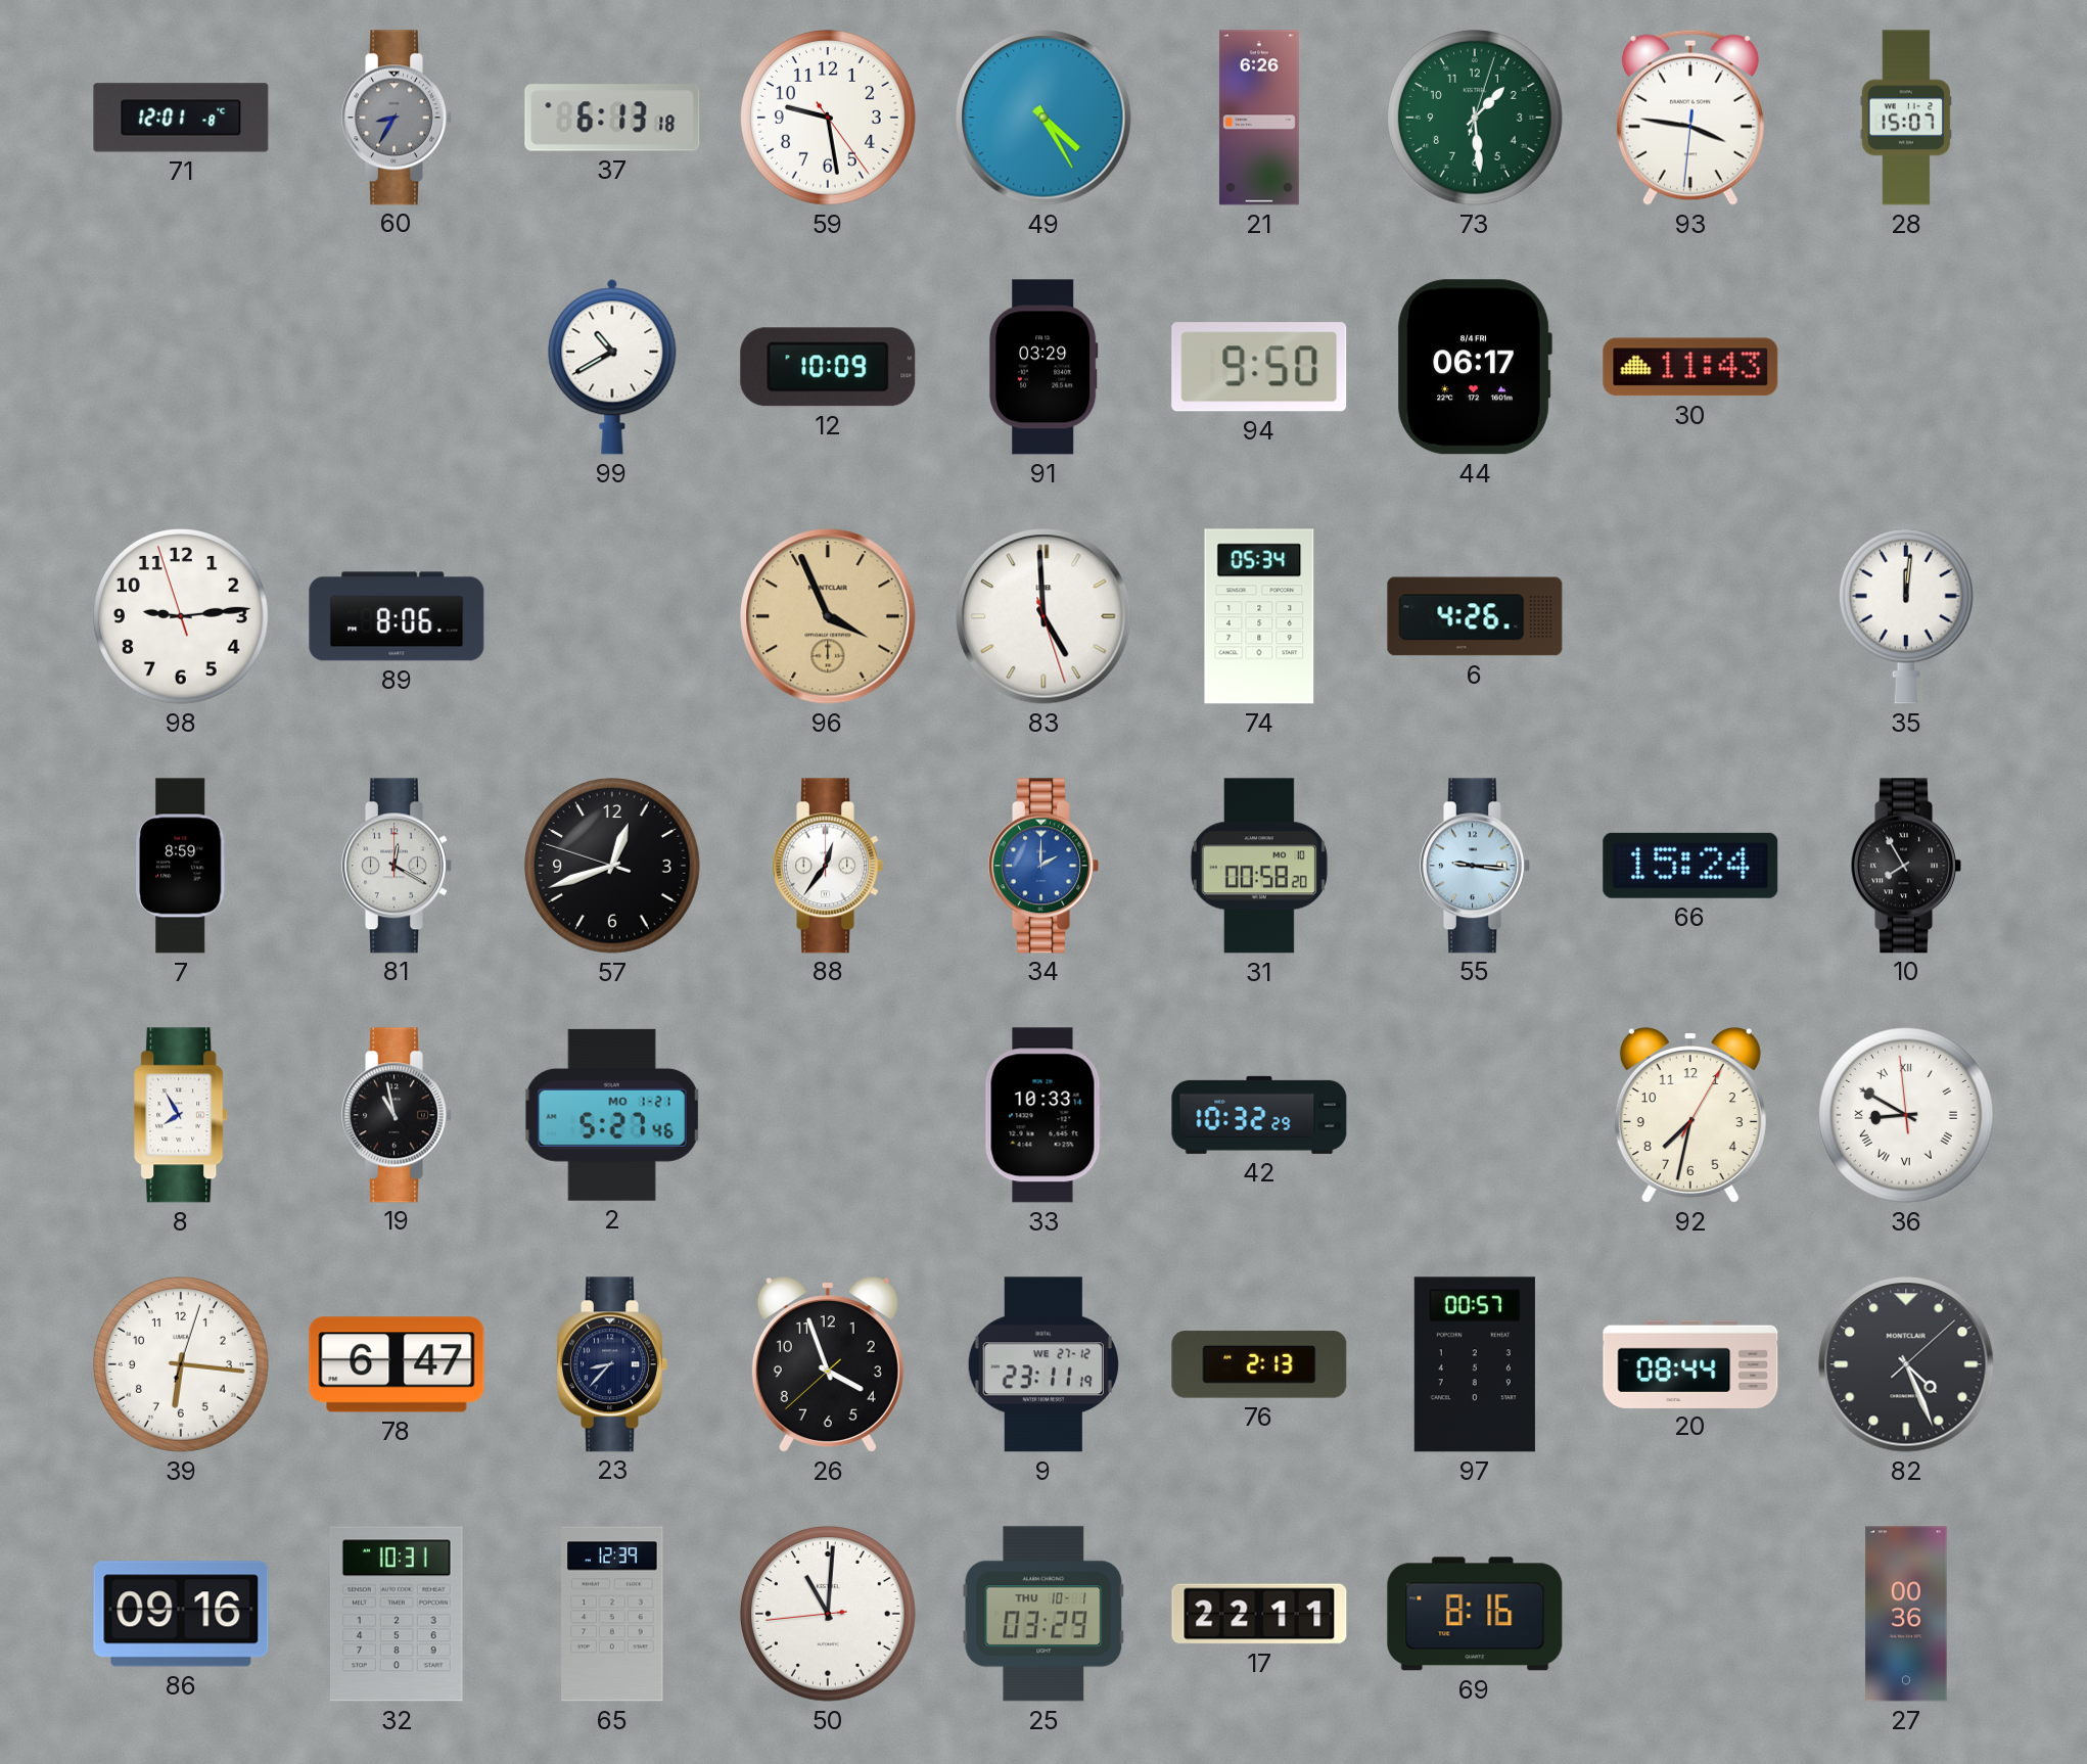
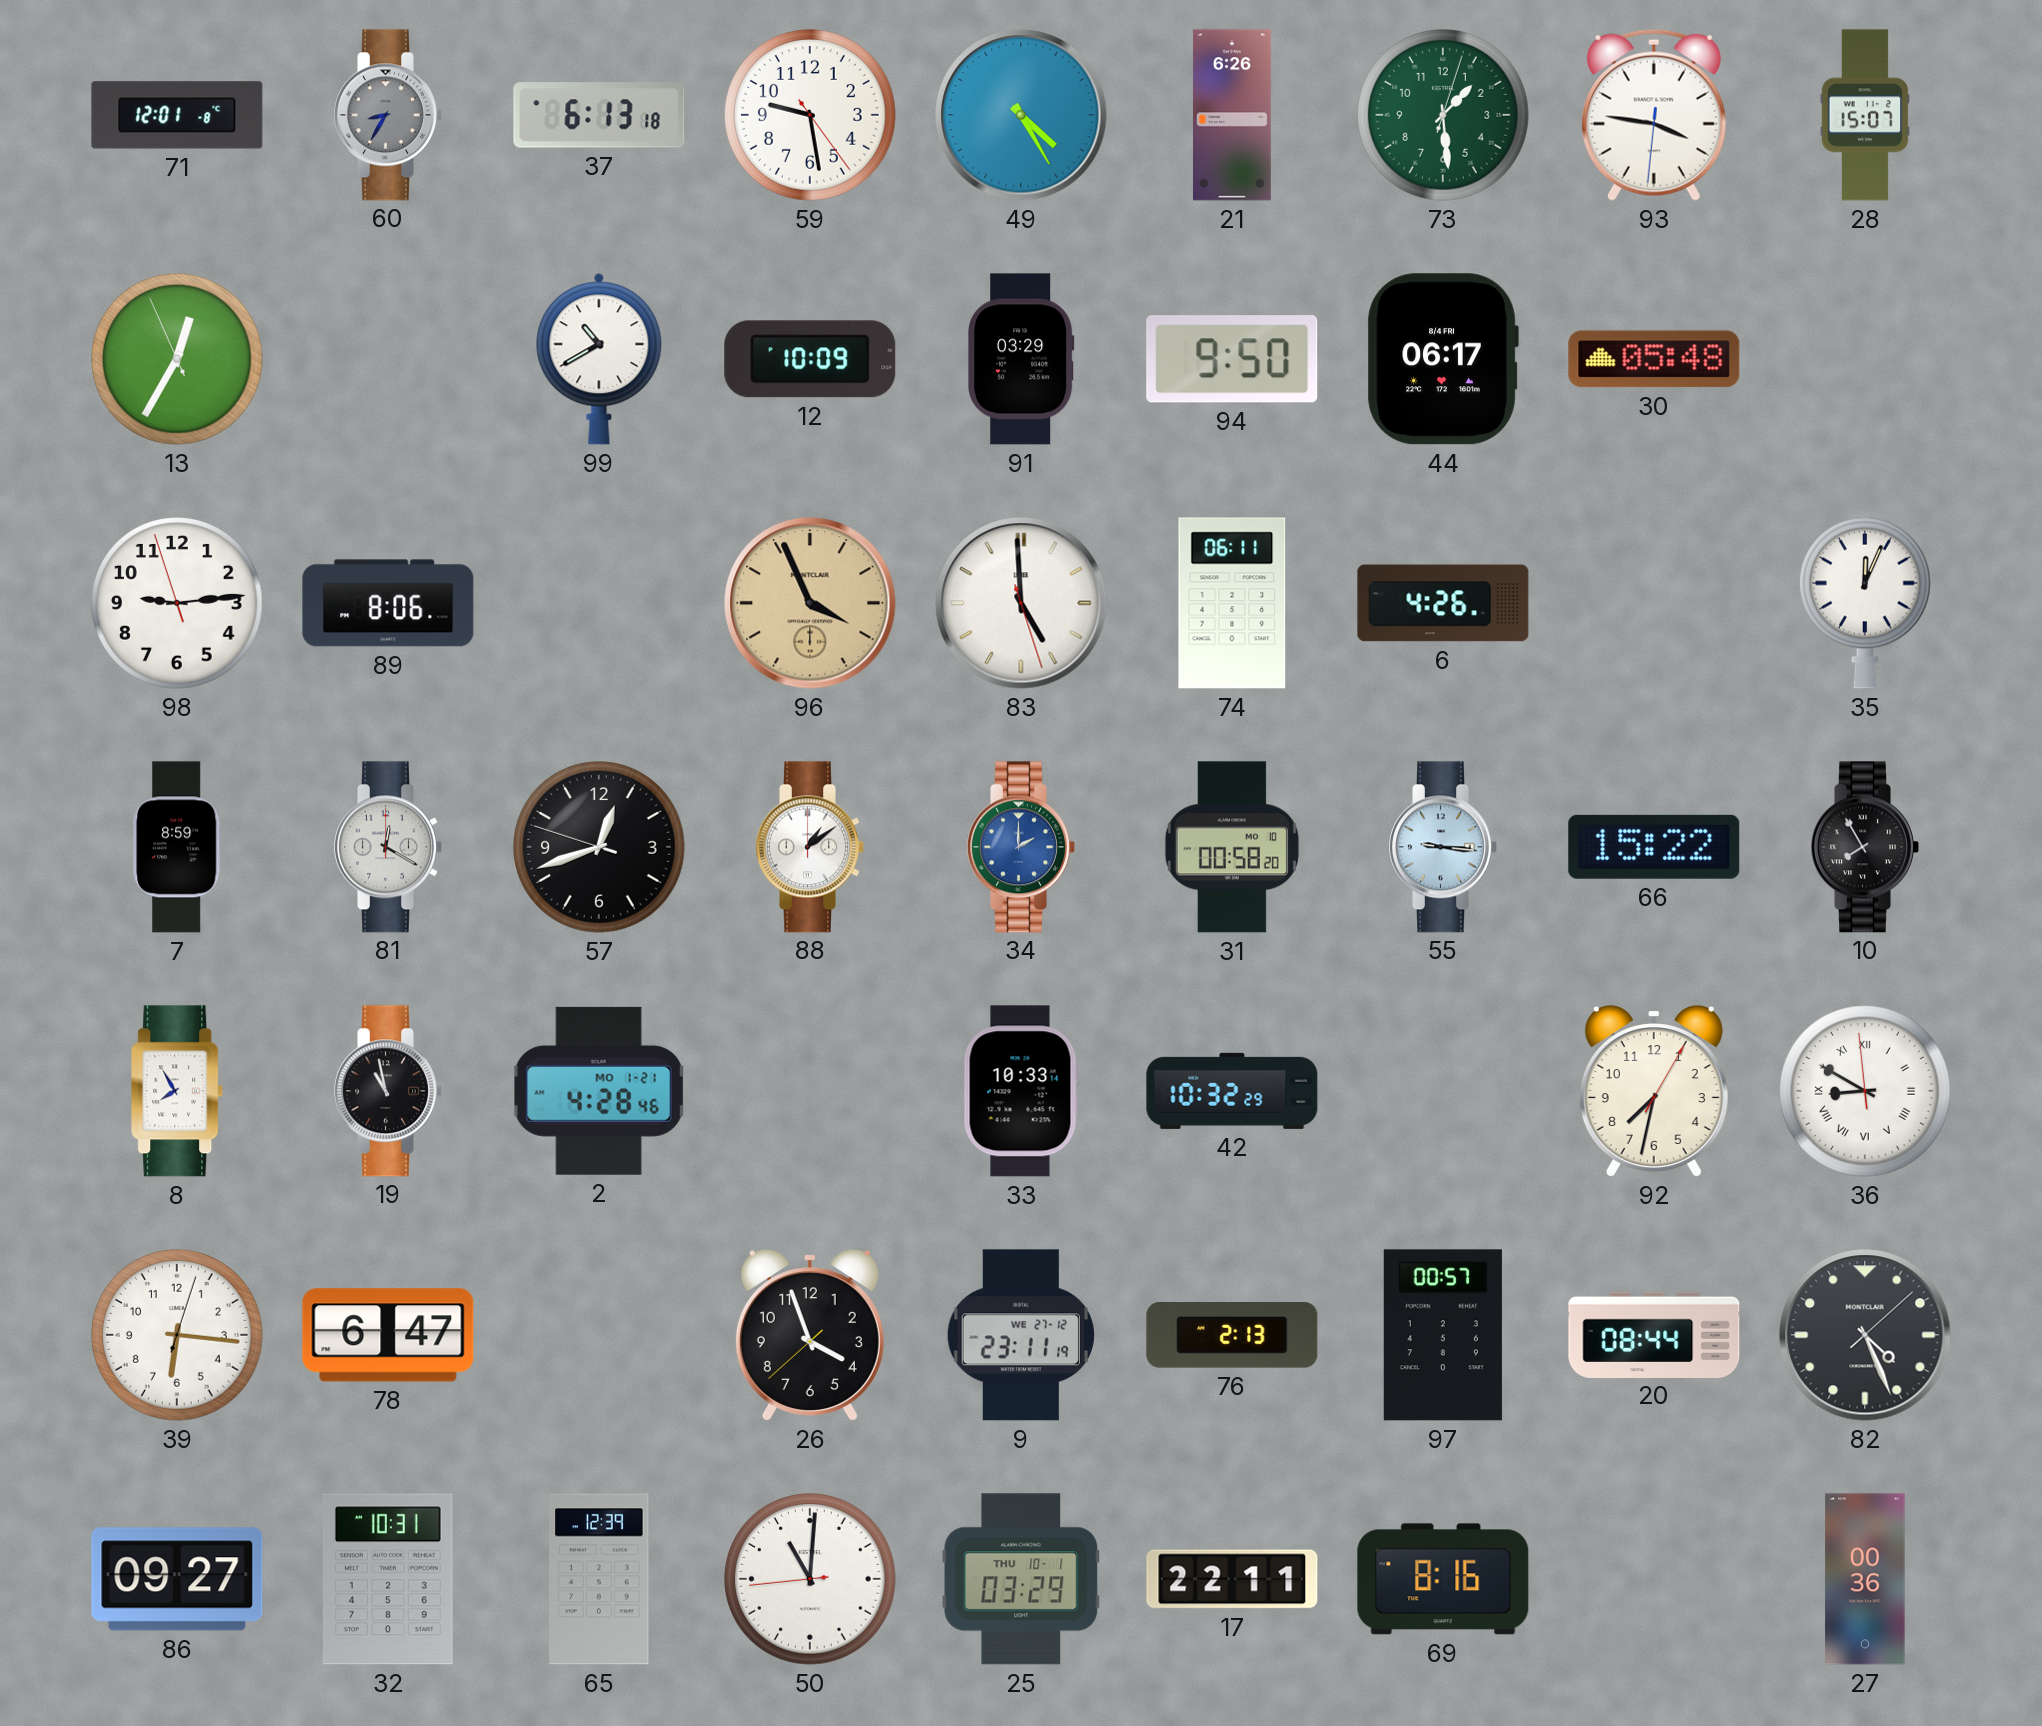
13: none -> 12:34 (178, 360)
30: 11:43 -> 05:48 (1654, 359)
74: 05:34 -> 06:11 (1232, 603)
35: 12:01 -> 12:04 (1865, 603)
88: 12:36 -> 1:09 (811, 847)
66: 15:24 -> 15:22 (1654, 847)
2: 5:27 -> 4:28 (599, 1091)
23: 8:37 -> none (613, 1364)
86: 09:16 -> 09:27 (177, 1579)
